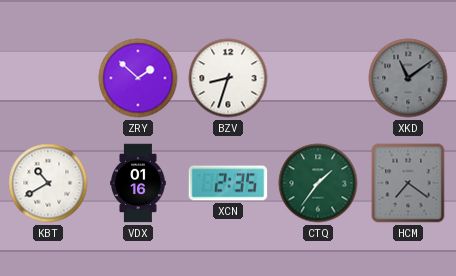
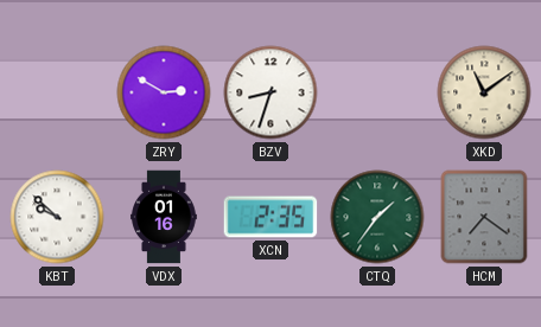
ZRY: 1:52 -> 2:50 (164, 92)
XKD dial: grey -> cream (484, 92)
KBT: 10:40 -> 9:52 (57, 217)
